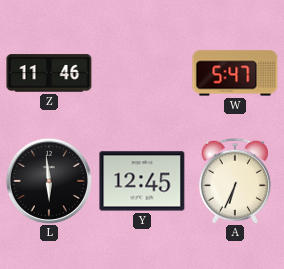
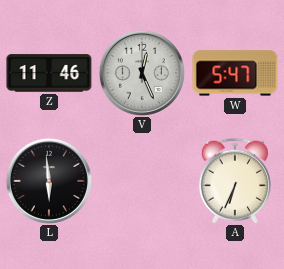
V: none -> 12:26 (142, 73)
Y: 12:45 -> none (142, 181)
